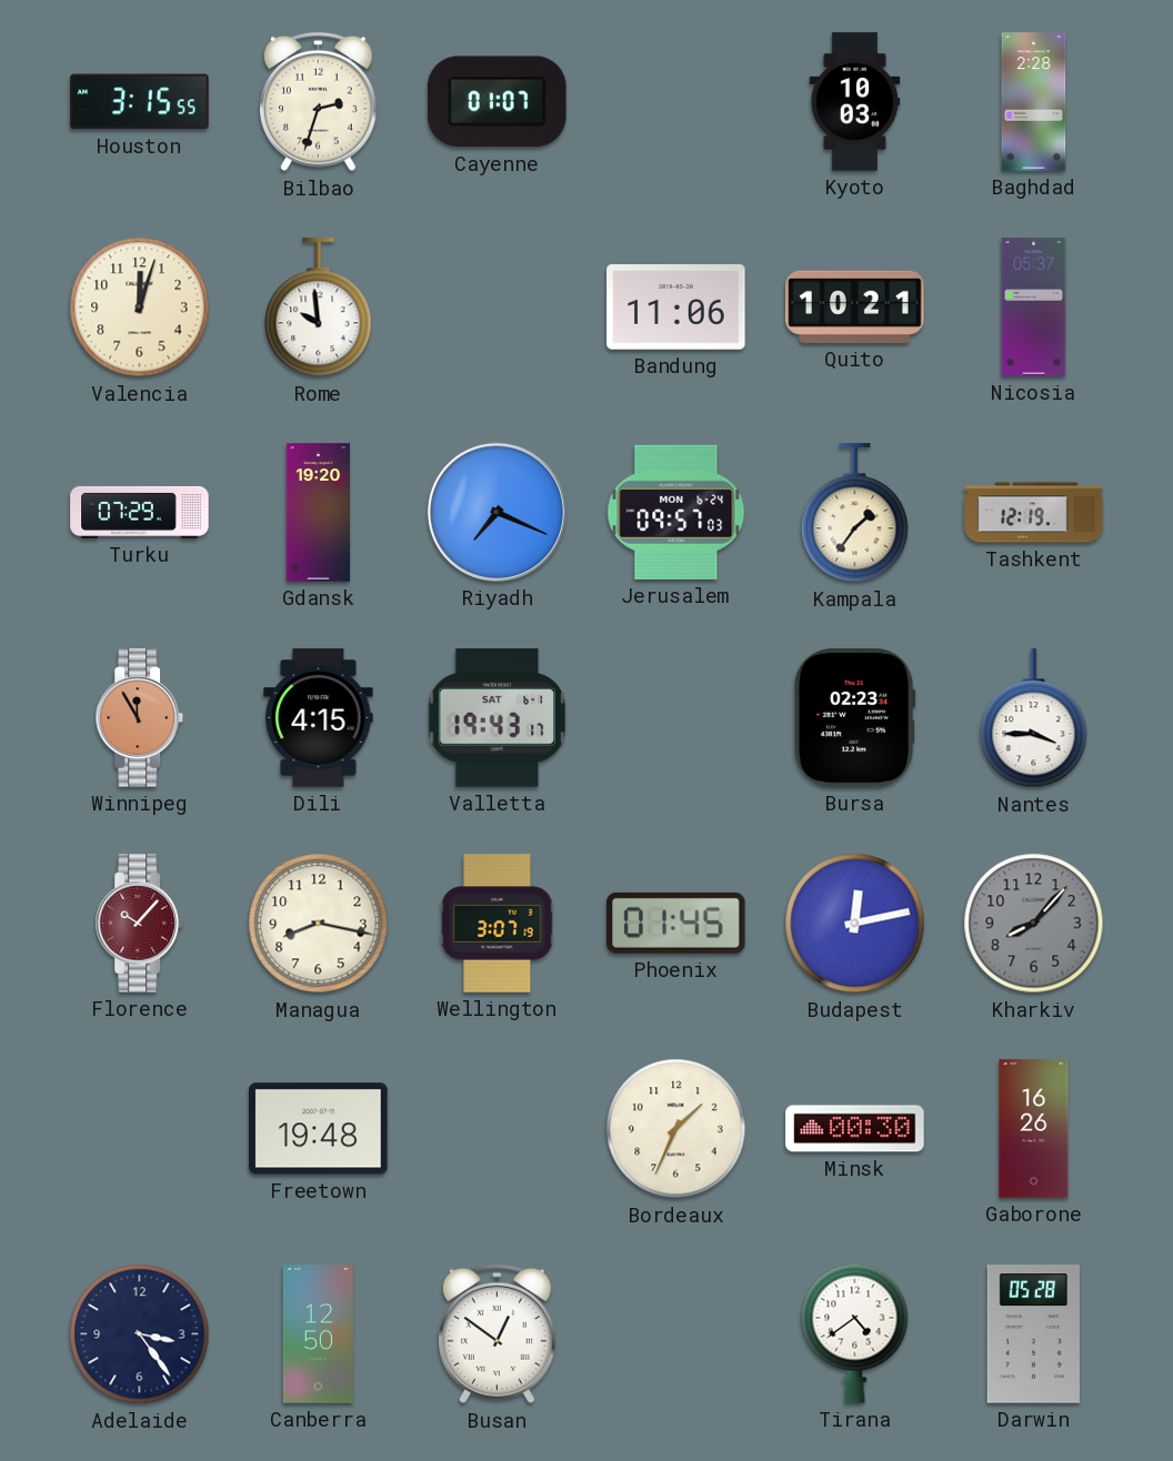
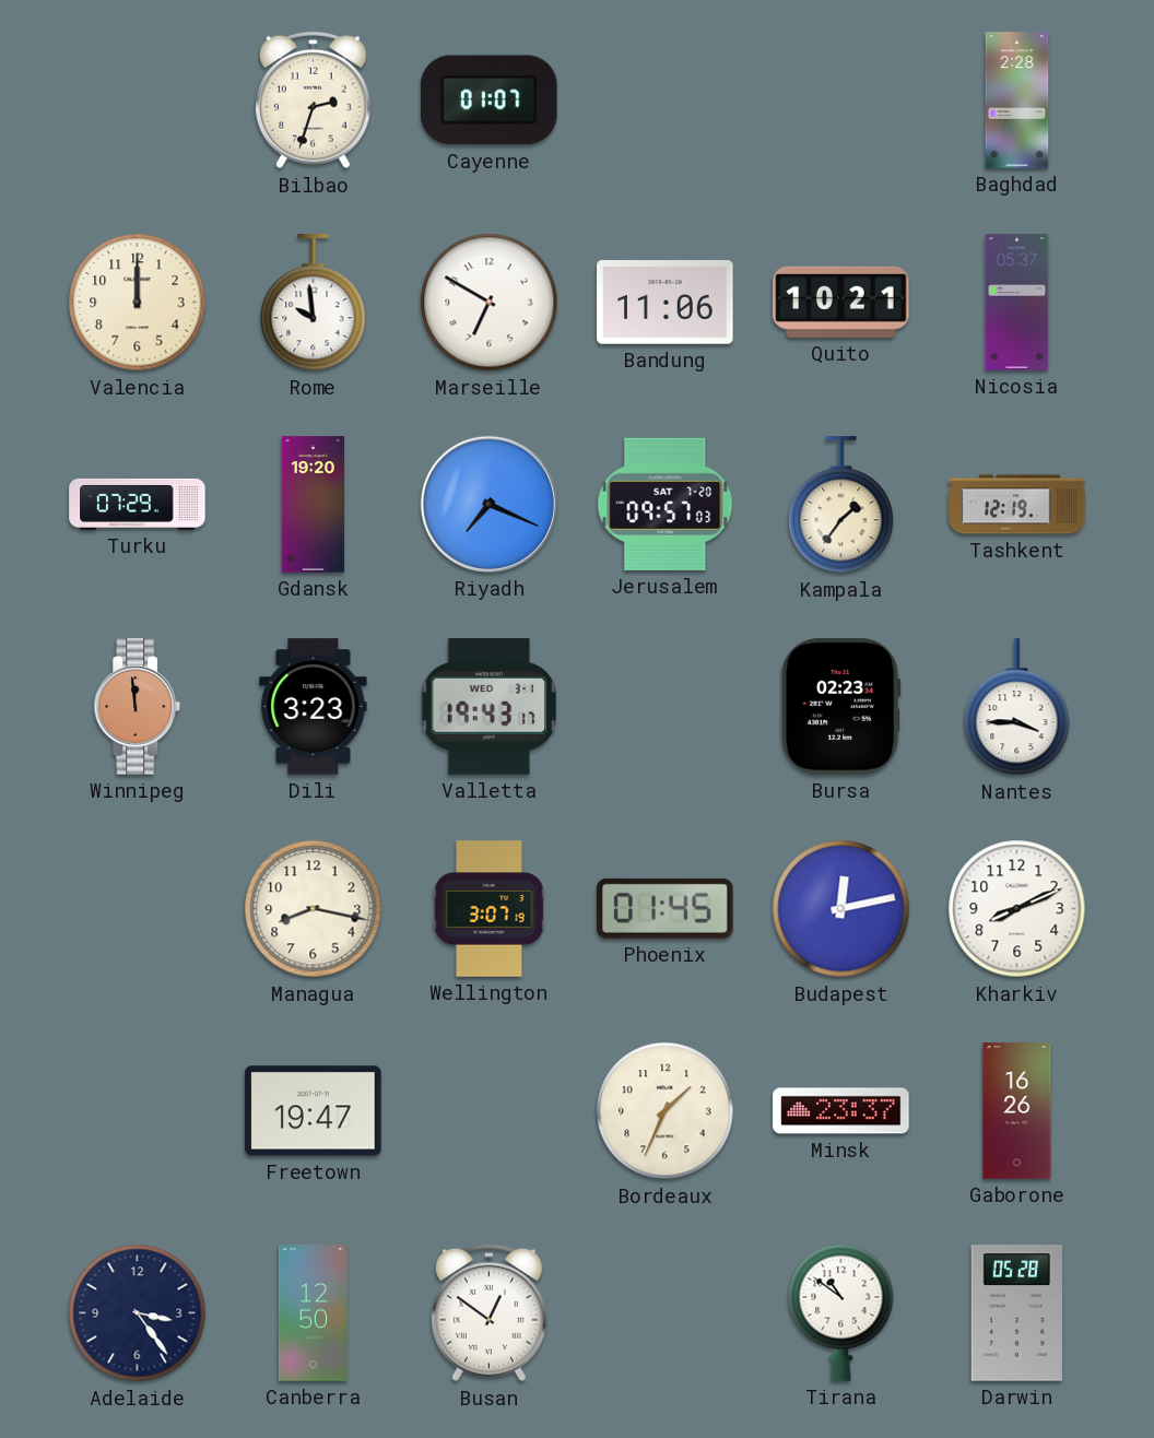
Houston: 3:15 -> none (140, 102)
Kyoto: 10:03 -> none (855, 102)
Valencia: 12:03 -> 12:00 (138, 303)
Marseille: none -> 6:50 (490, 303)
Jerusalem date: MON 6-24 -> SAT 7-20 (666, 504)
Winnipeg: 11:55 -> 11:59 (138, 707)
Dili: 4:15 -> 3:23 (314, 707)
Valletta date: SAT 6-1 -> WED 3-1 (490, 707)
Florence: 10:07 -> none (140, 924)
Kharkiv: 8:07 -> 8:11 (1017, 909)
Kharkiv dial: grey -> white (1017, 909)
Freetown: 19:48 -> 19:47 (314, 1111)
Minsk: 00:30 -> 23:37 (841, 1111)
Tirana: 4:39 -> 10:51 (841, 1312)
